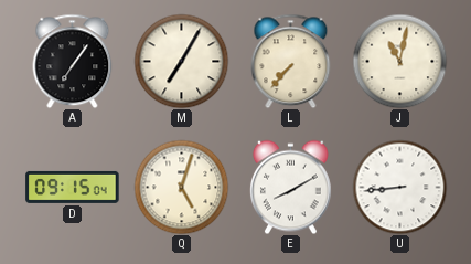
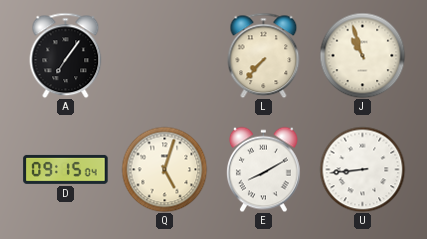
M: 7:05 -> none (181, 61)
J: 11:02 -> 10:57 (362, 55)
